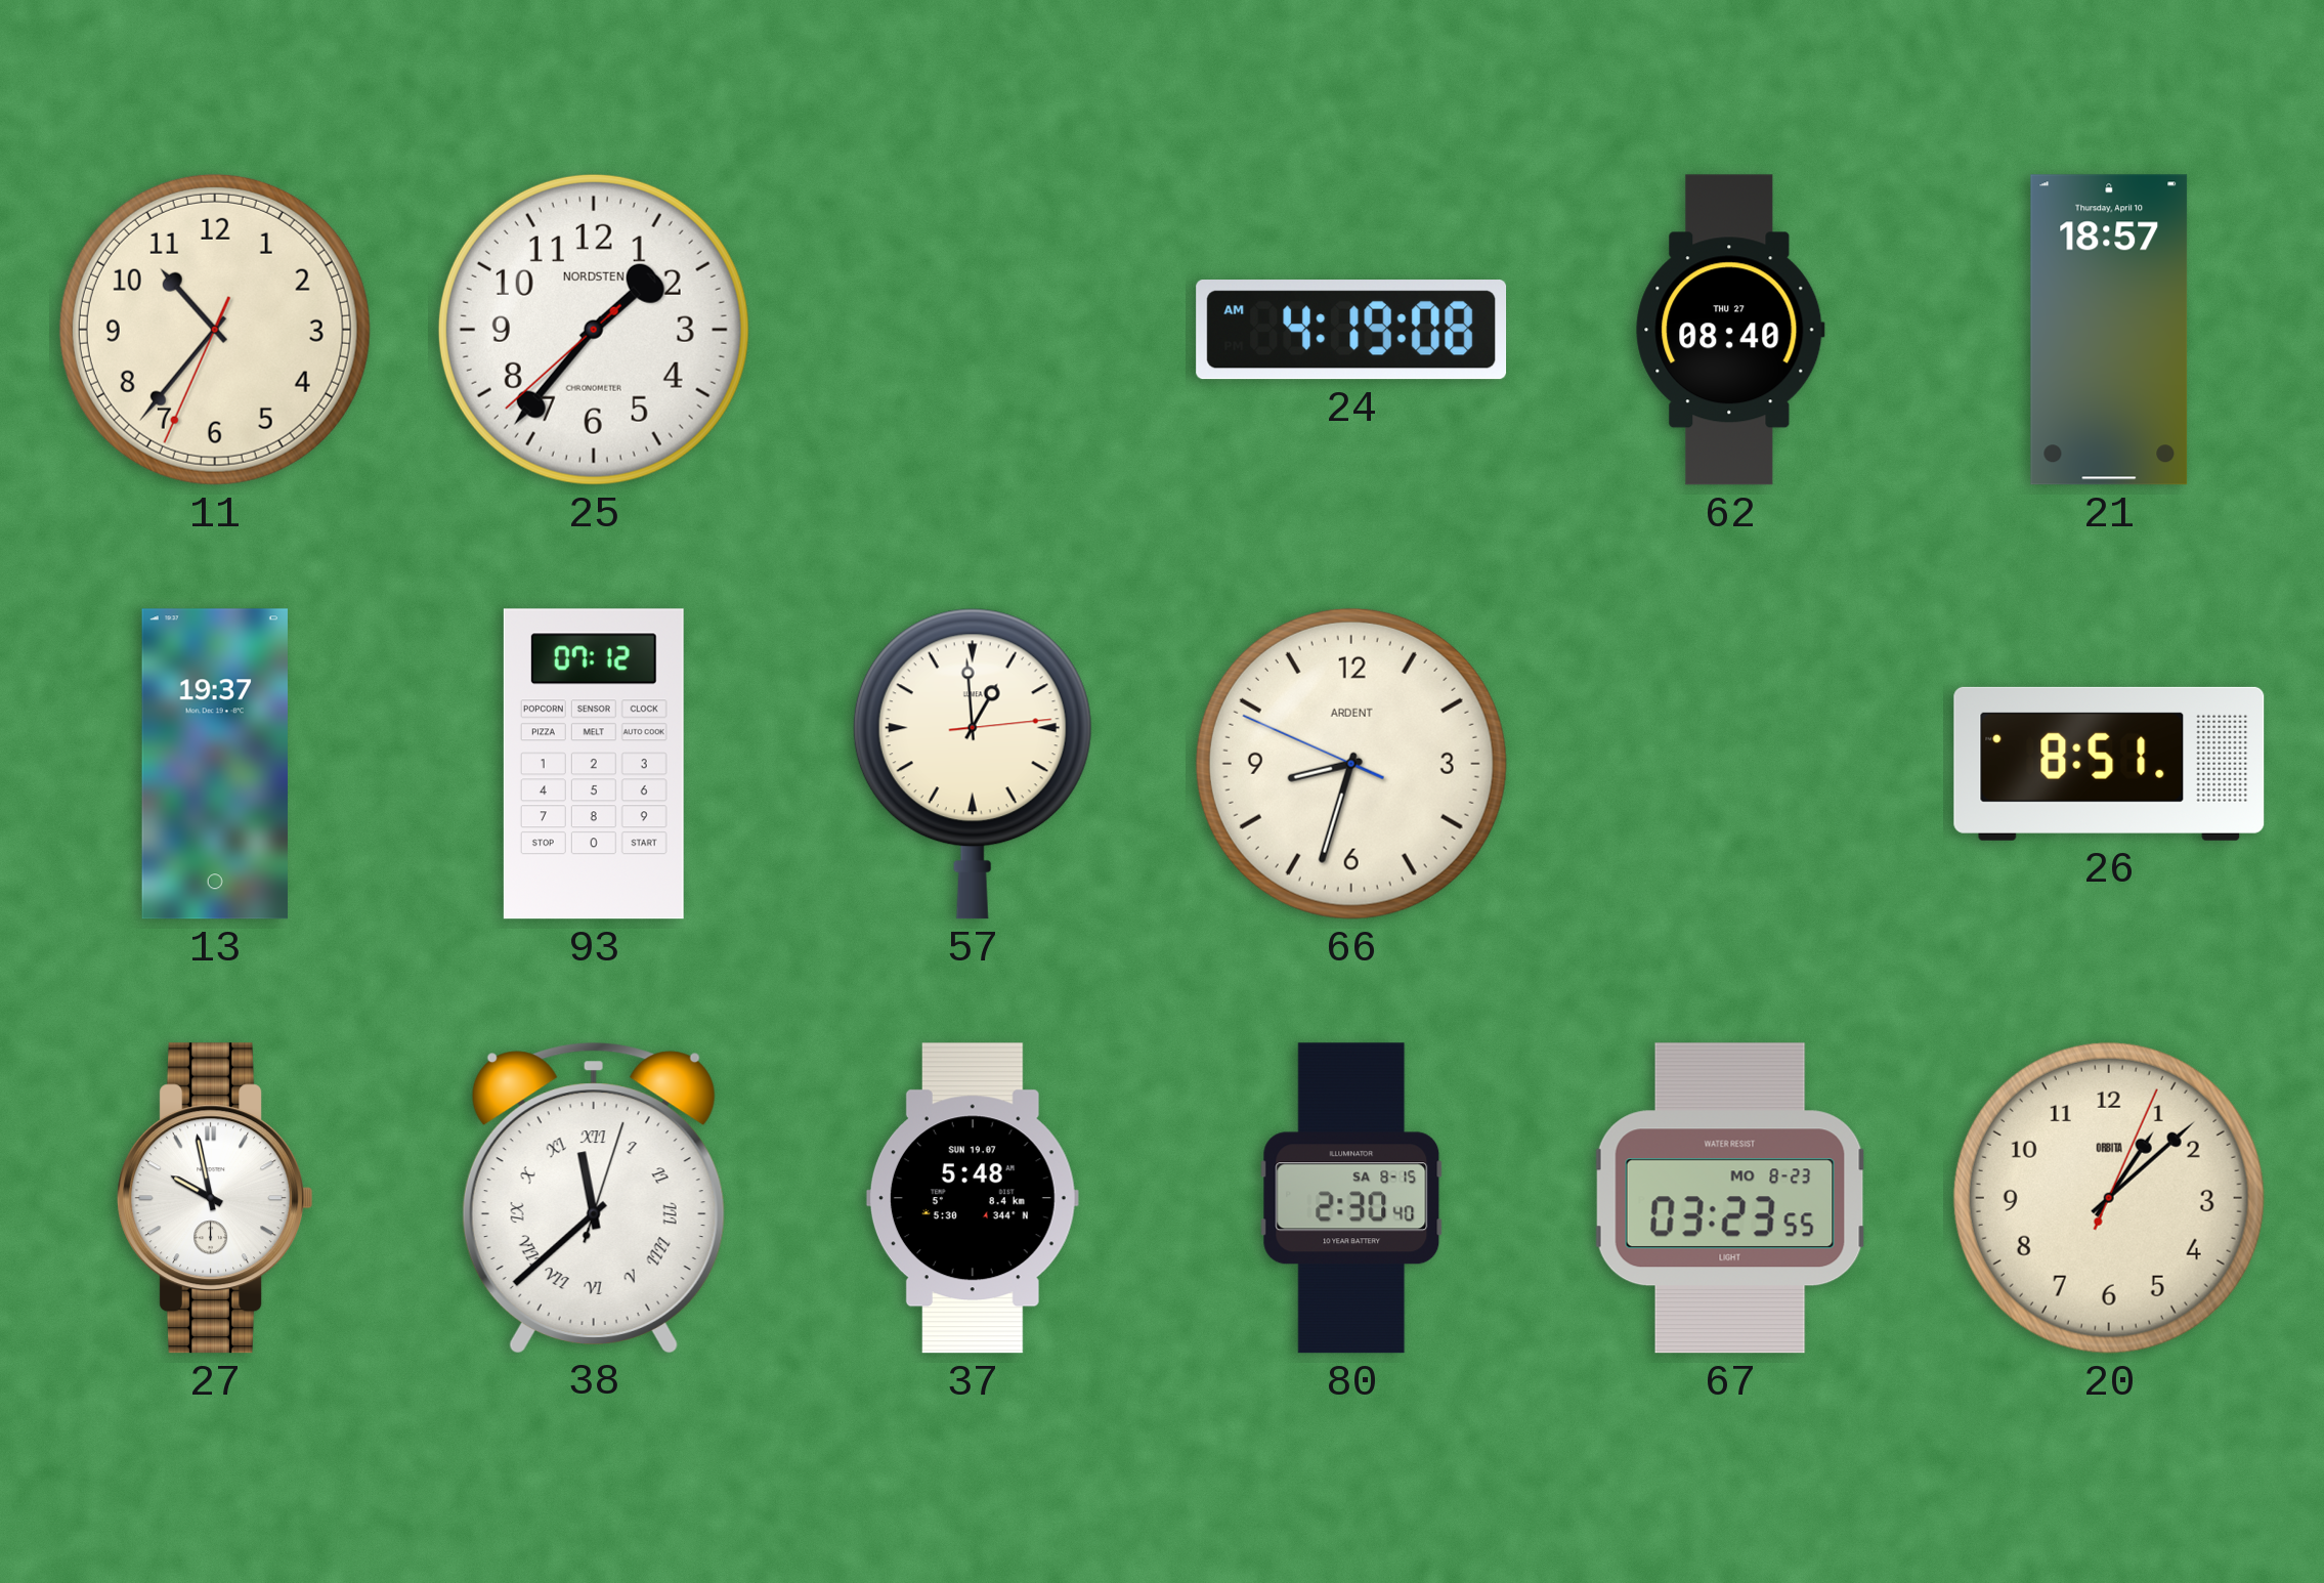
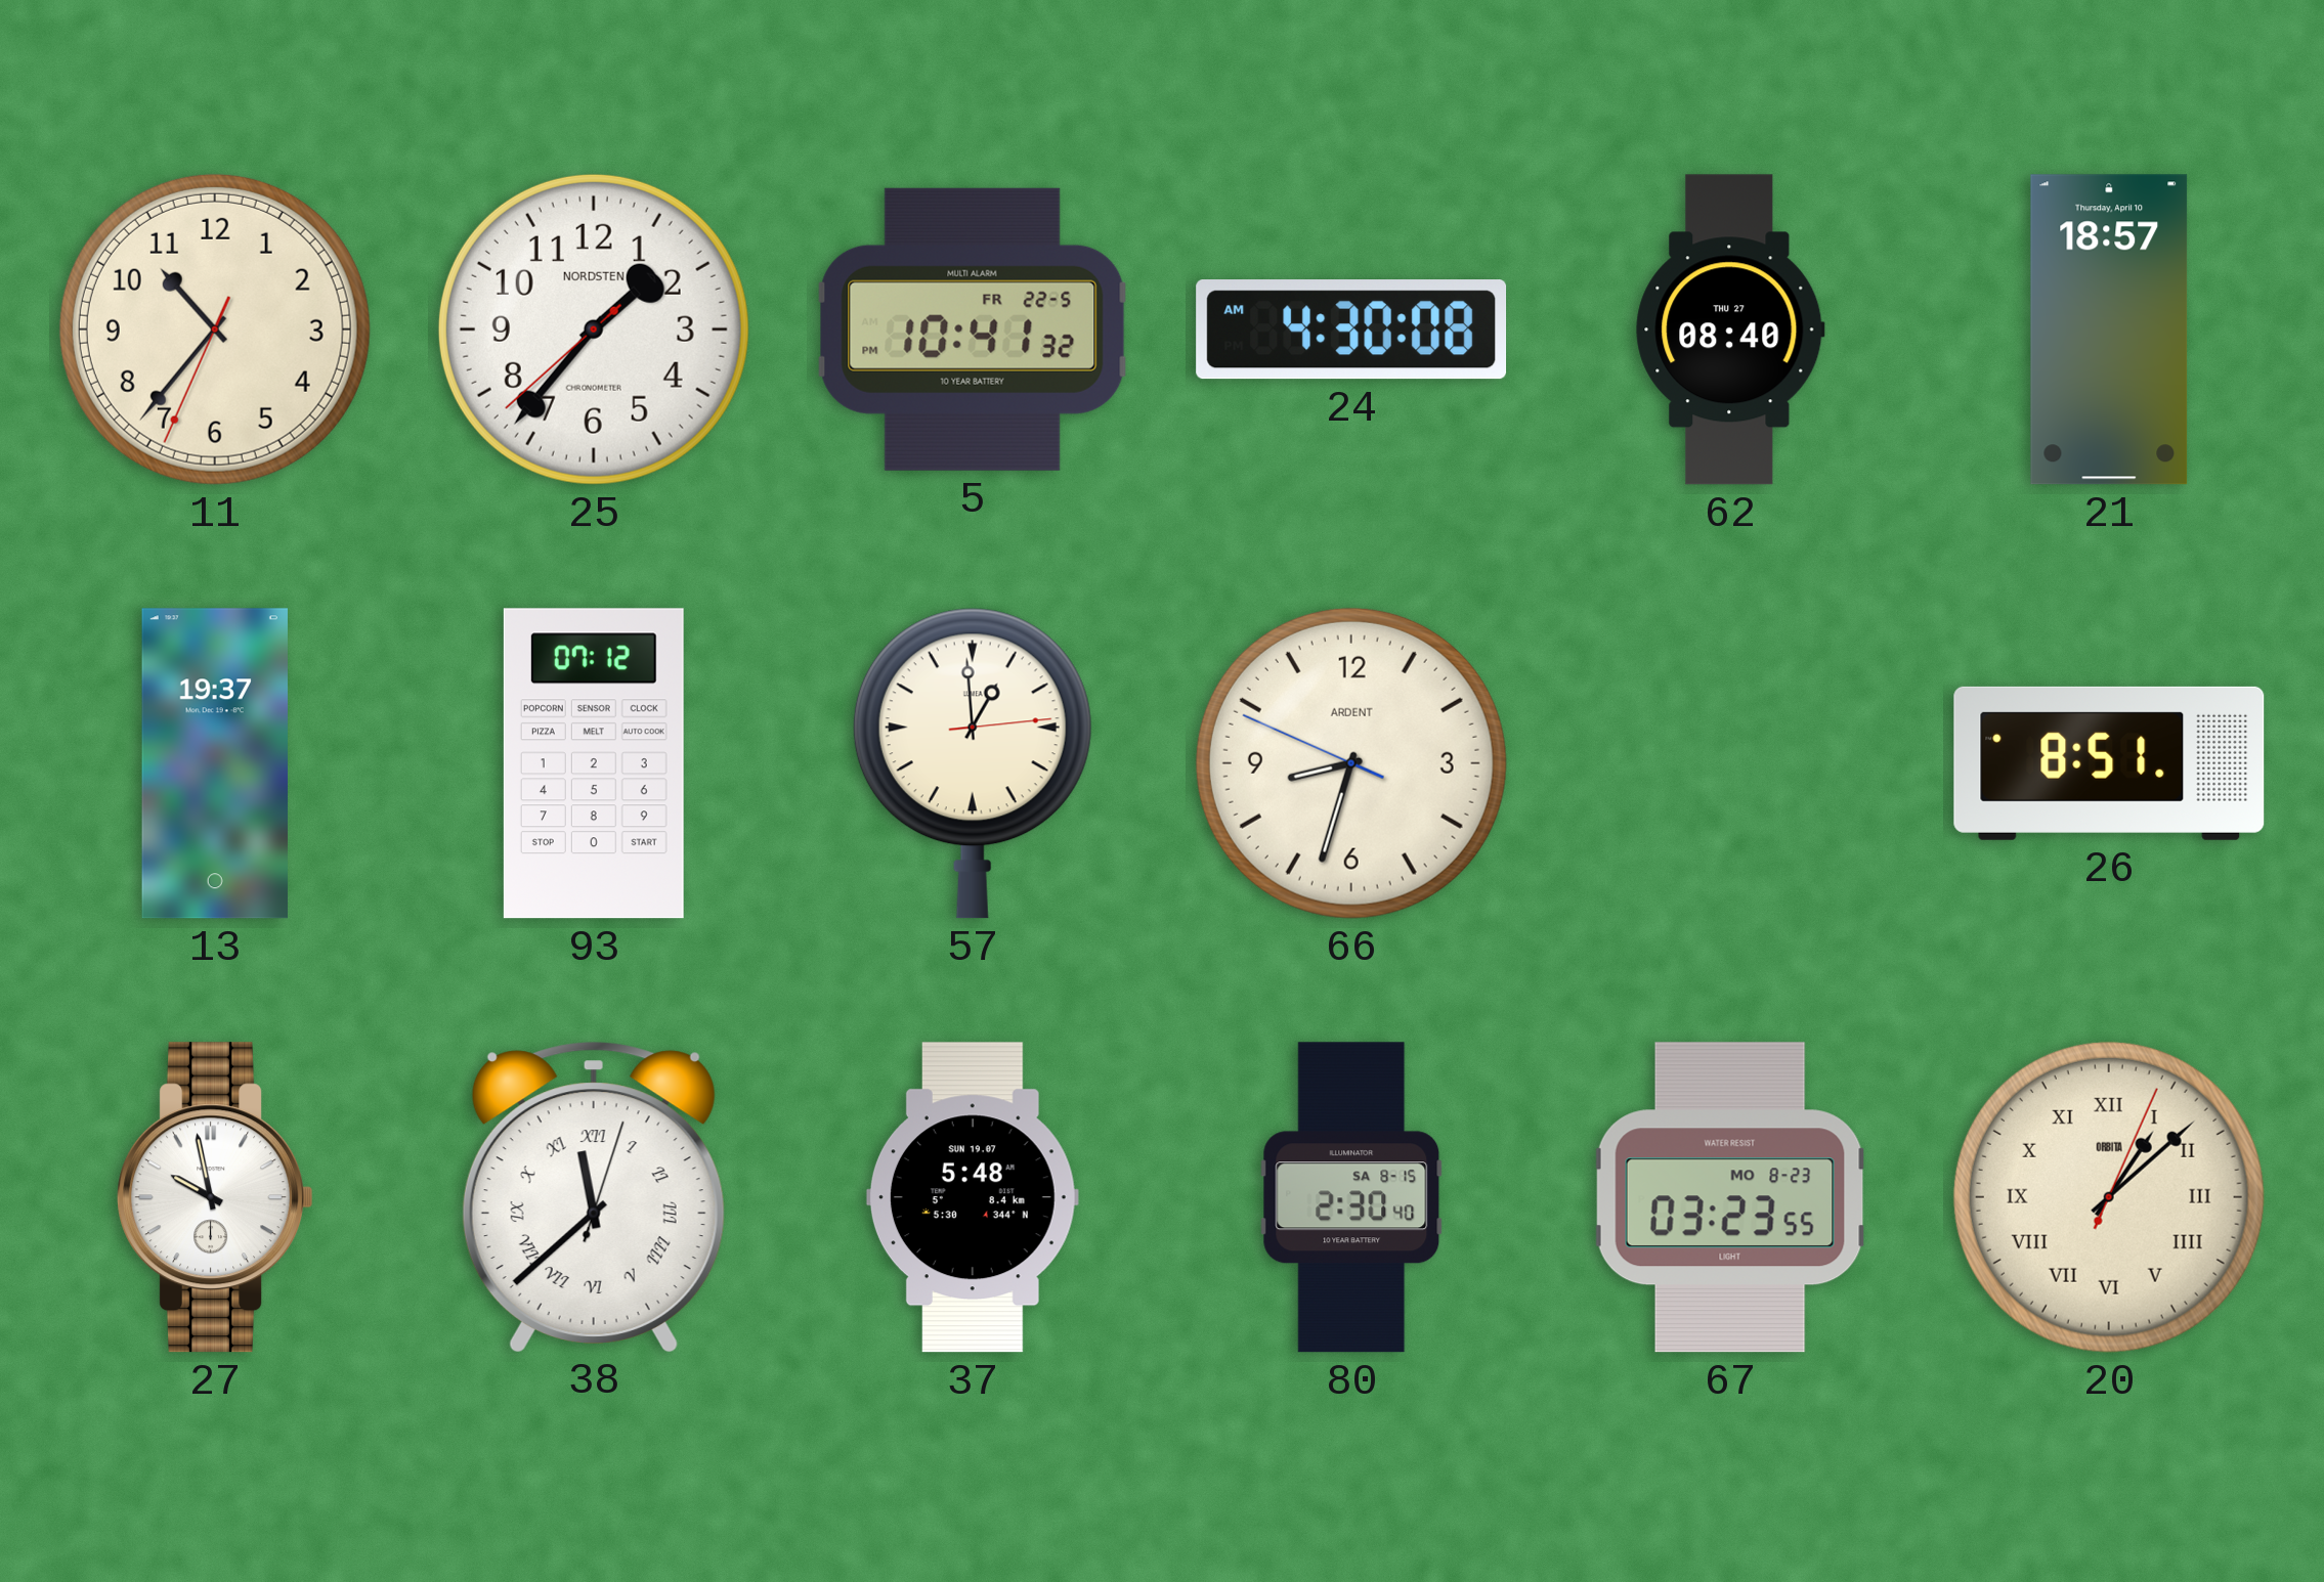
5: none -> 10:41 (973, 329)
24: 4:19 -> 4:30 (1351, 329)
20 numerals: Arabic -> Roman (2109, 1197)
